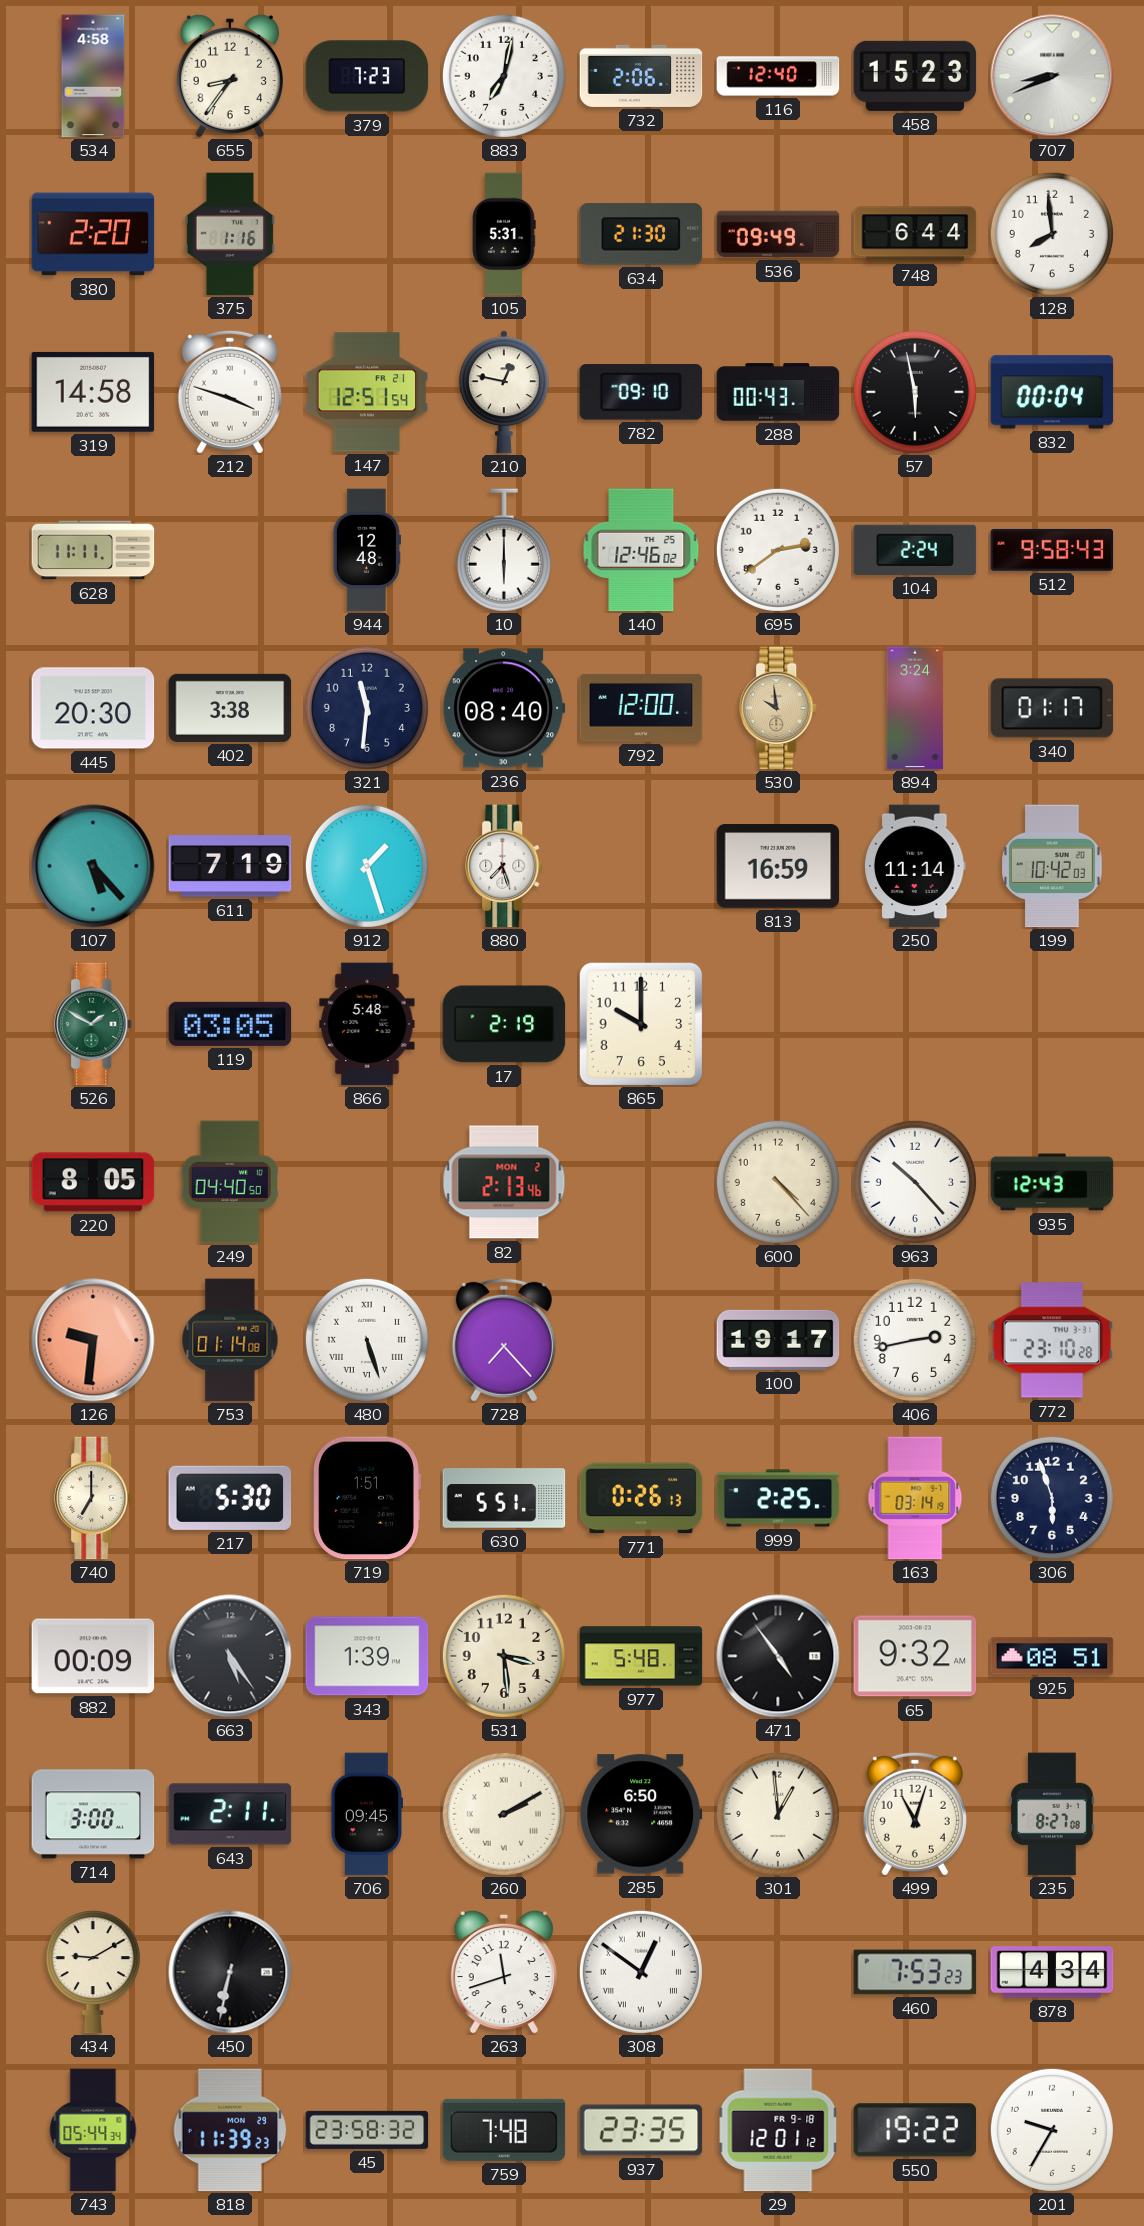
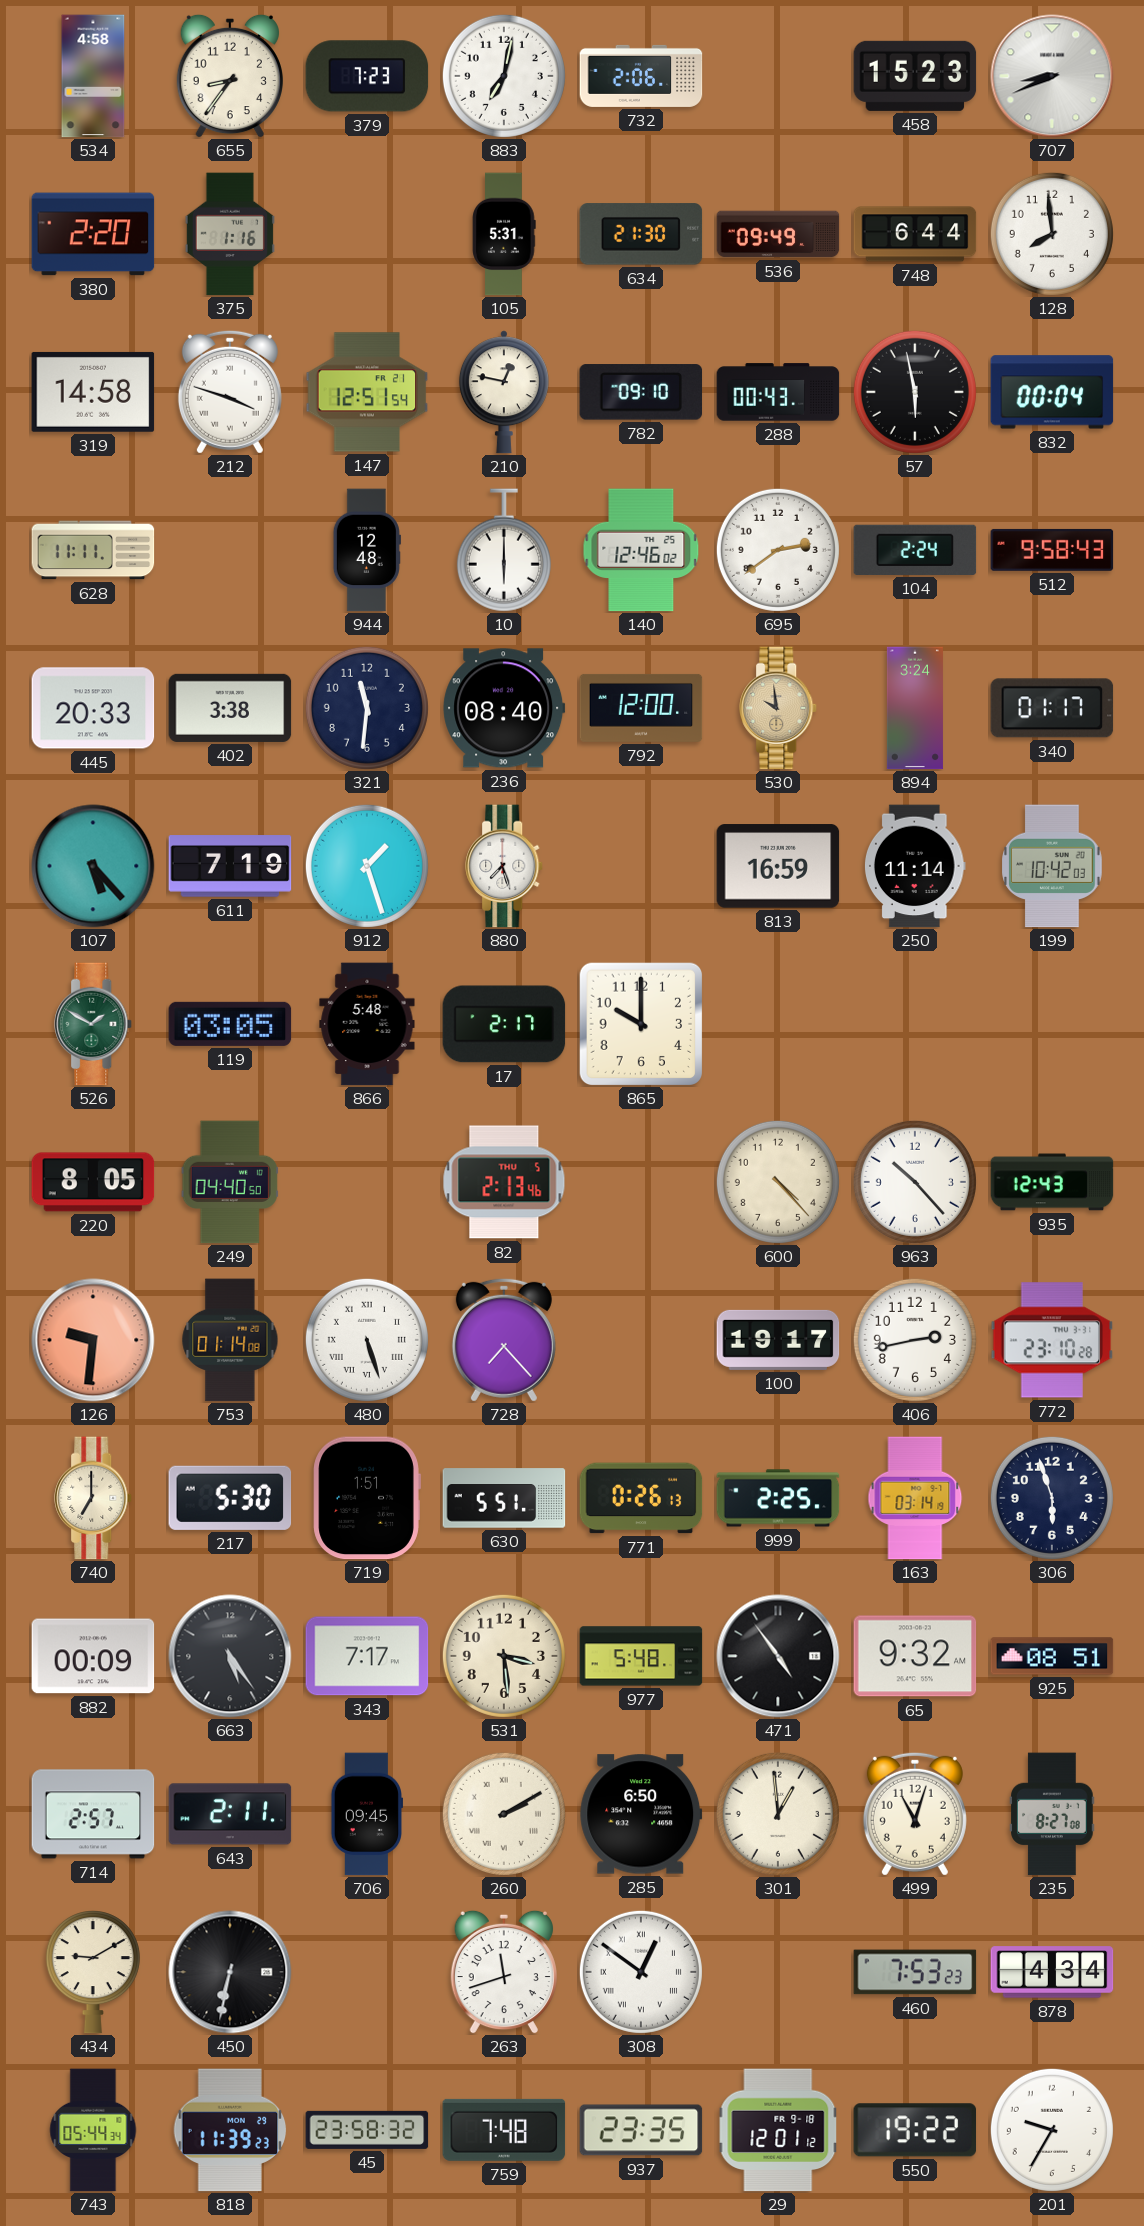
116: 12:40 -> none (778, 76)
445: 20:30 -> 20:33 (93, 708)
17: 2:19 -> 2:17 (504, 1024)
82 date: MON 2 -> THU 5 (504, 1182)
343: 1:39 -> 7:17 (367, 1656)
714: 3:00 -> 2:57 (93, 1814)
